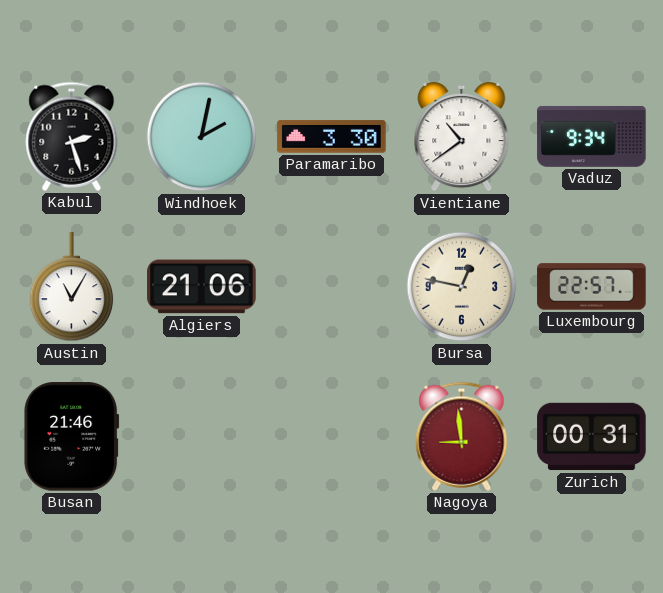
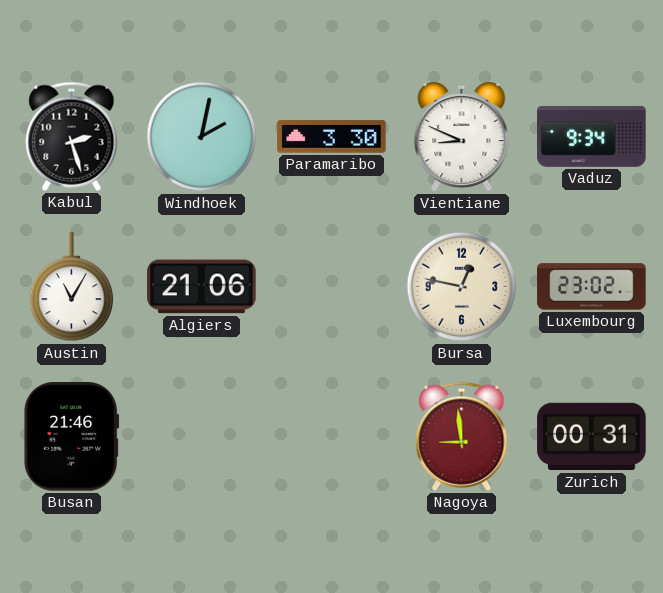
Vientiane: 10:39 -> 8:49 (462, 137)
Luxembourg: 22:57 -> 23:02 (592, 287)
